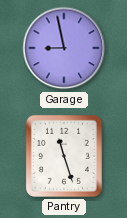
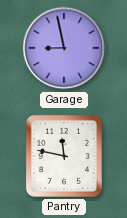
Pantry: 11:27 -> 11:47 (64, 156)
